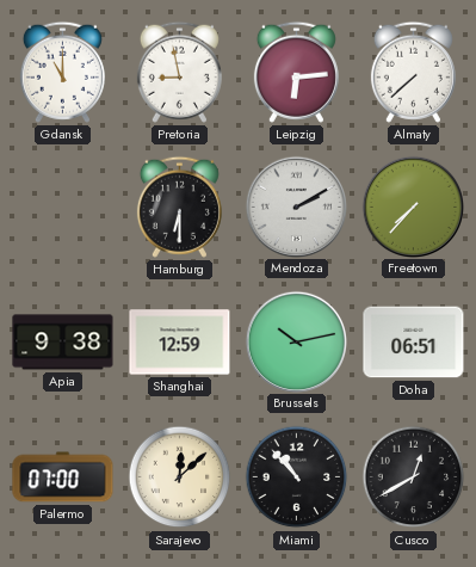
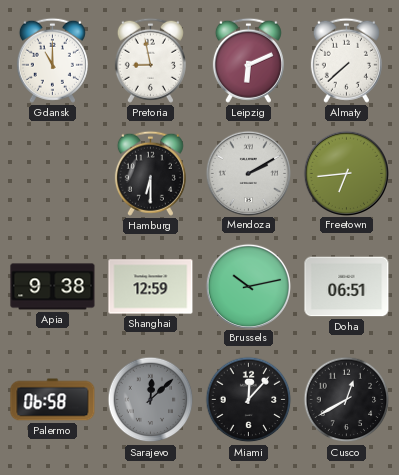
Leipzig: 6:14 -> 6:11 (248, 60)
Freetown: 7:37 -> 6:44 (346, 173)
Palermo: 07:00 -> 06:58 (53, 400)
Sarajevo dial: cream -> grey (151, 400)
Miami: 10:53 -> 12:07 (249, 400)
